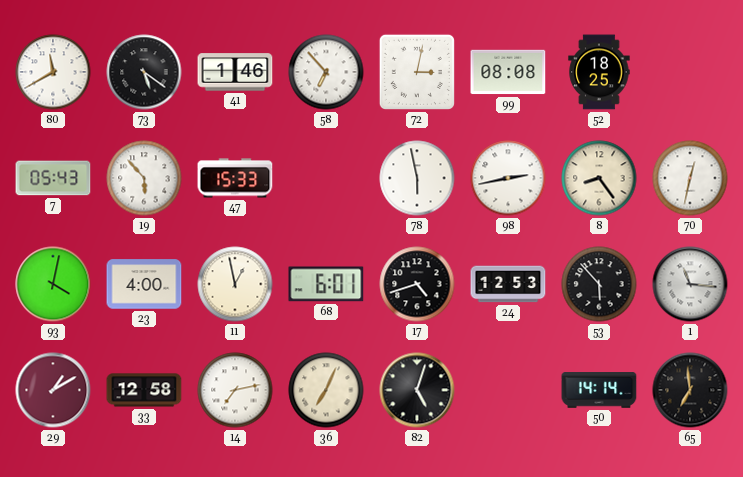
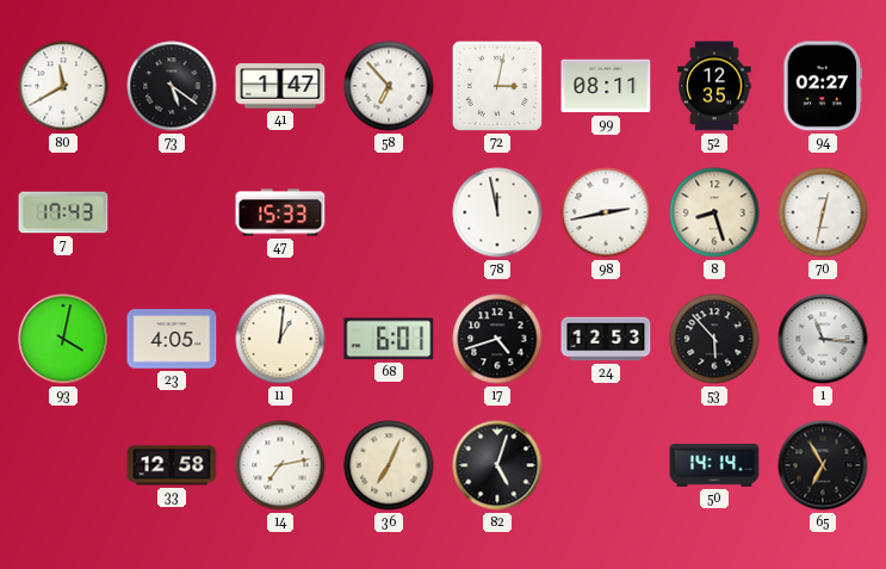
41: 1:46 -> 1:47 (280, 86)
99: 08:08 -> 08:11 (606, 86)
52: 18:25 -> 12:35 (714, 86)
94: none -> 02:27 (823, 86)
7: 05:43 -> 17:43 (63, 212)
19: 5:53 -> none (144, 178)
78: 5:58 -> 11:58 (497, 212)
8: 8:24 -> 8:27 (714, 212)
23: 4:00 -> 4:05 (172, 339)
11: 12:58 -> 1:01 (280, 339)
29: 1:10 -> none (53, 390)
65: 6:59 -> 6:55 (823, 465)
